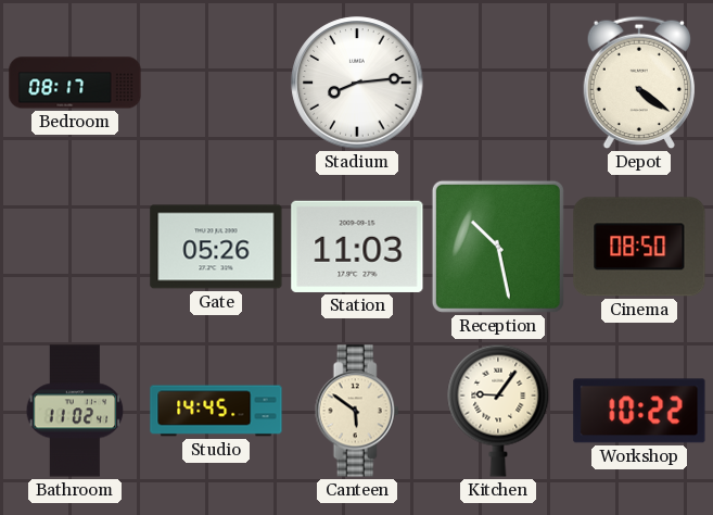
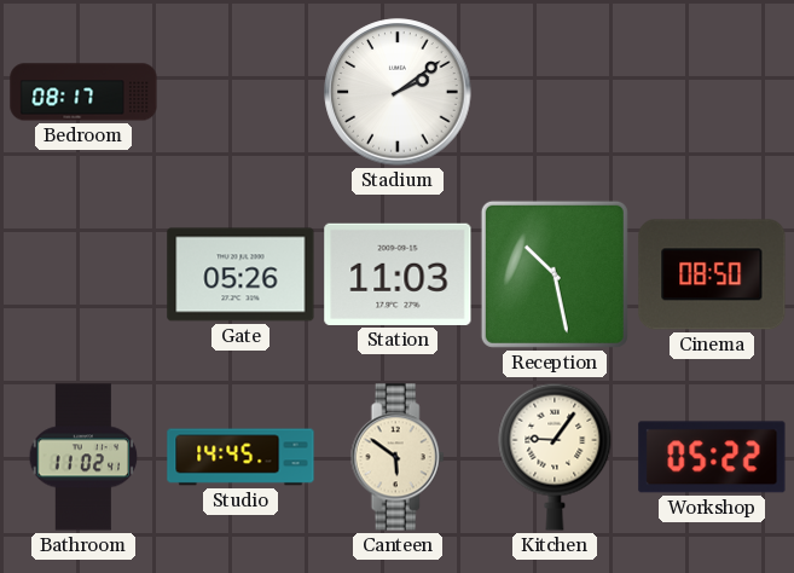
Stadium: 8:14 -> 2:09 (398, 92)
Depot: 4:21 -> none (638, 83)
Workshop: 10:22 -> 05:22 (712, 457)
